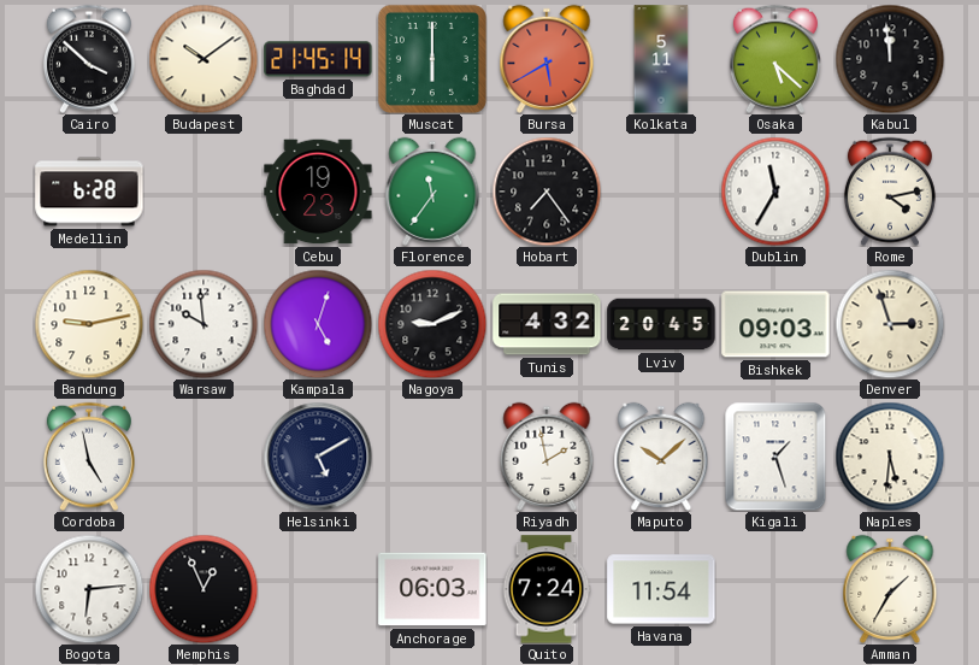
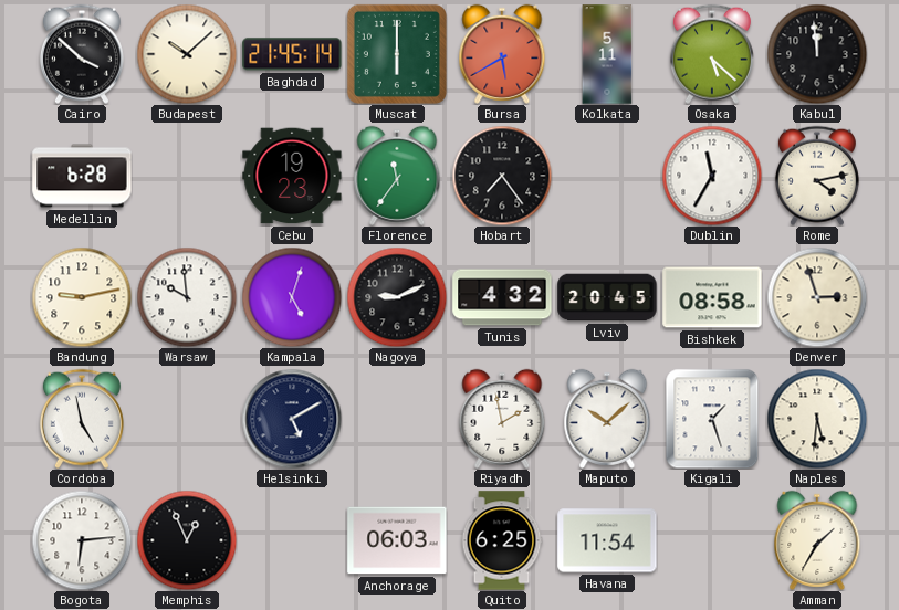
Budapest: 10:09 -> 10:08 (187, 54)
Bishkek: 09:03 -> 08:58 (712, 297)
Quito: 7:24 -> 6:25 (502, 540)
